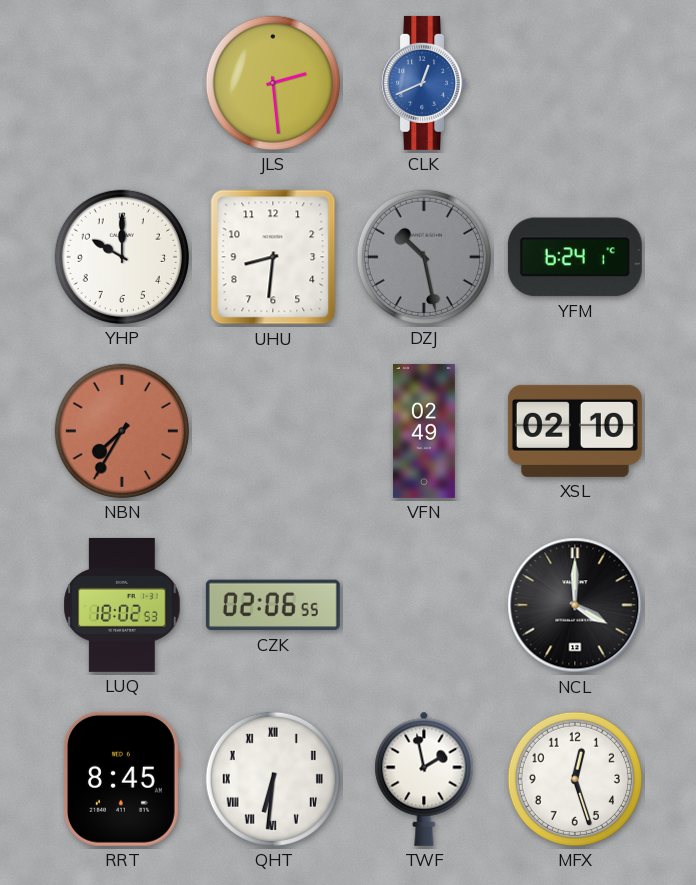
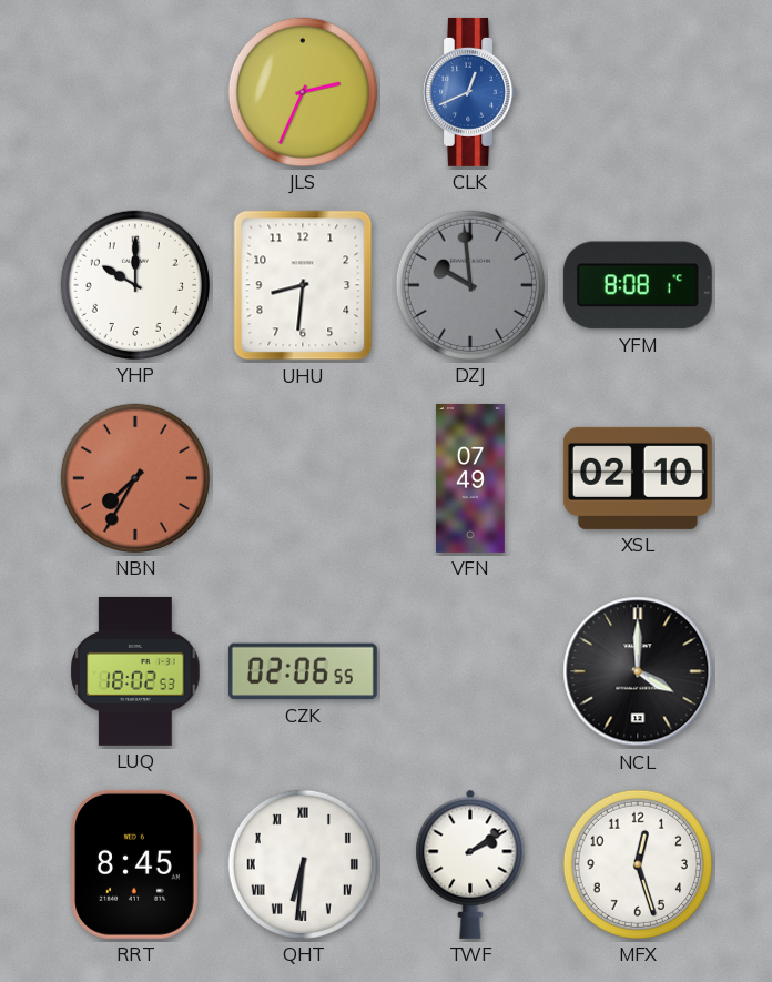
JLS: 2:29 -> 2:34 (303, 92)
DZJ: 10:28 -> 9:59 (470, 285)
YFM: 6:24 -> 8:08 (638, 285)
VFN: 02:49 -> 07:49 (470, 478)
TWF: 1:58 -> 2:09 (470, 864)
